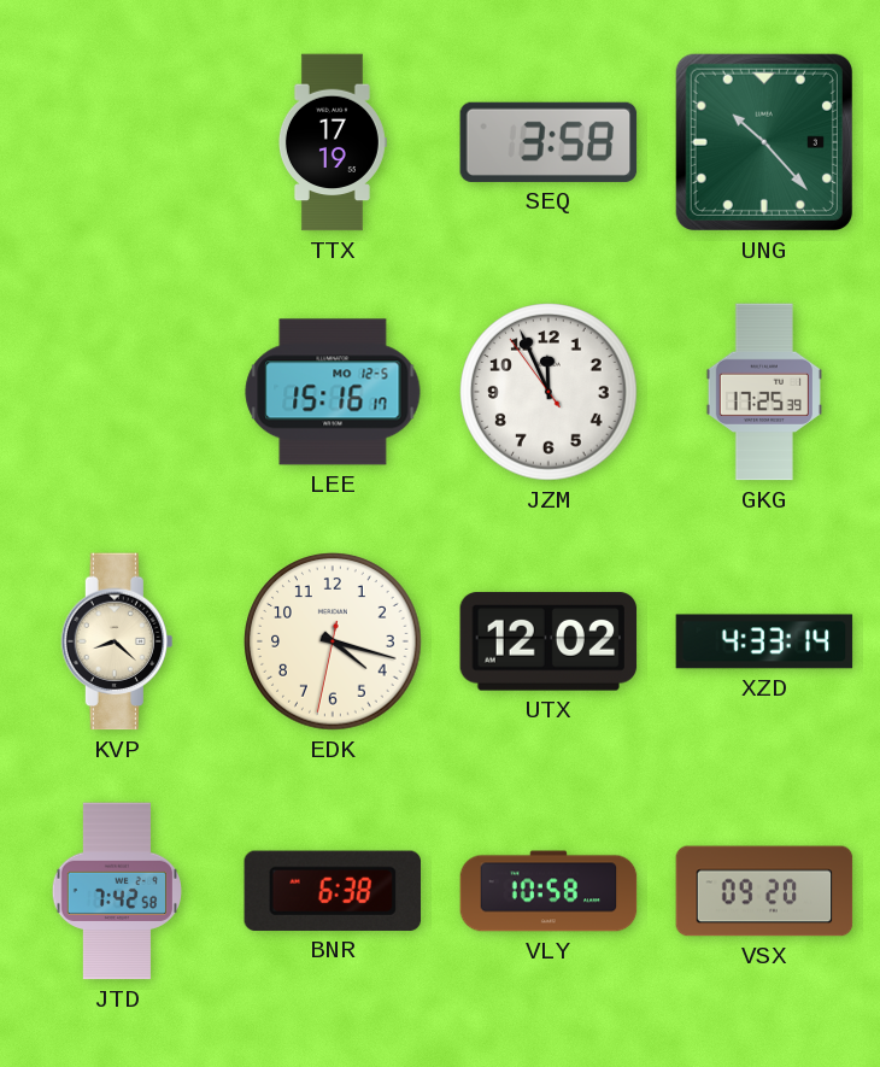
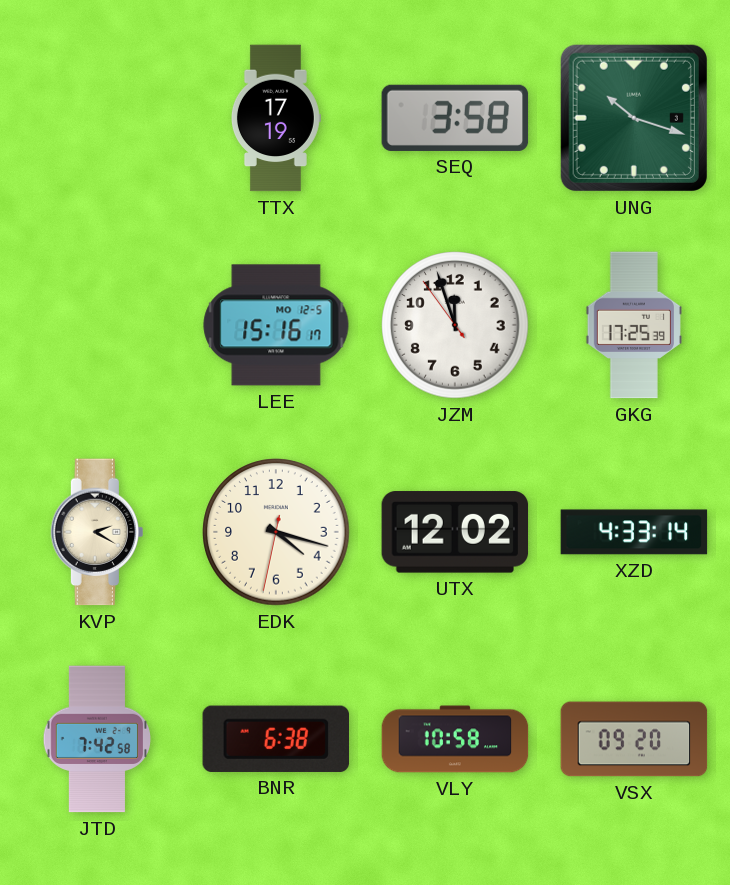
UNG: 10:23 -> 10:18 (634, 118)
JZM: 11:55 -> 11:56 (455, 325)
KVP: 8:22 -> 2:20 (96, 532)
